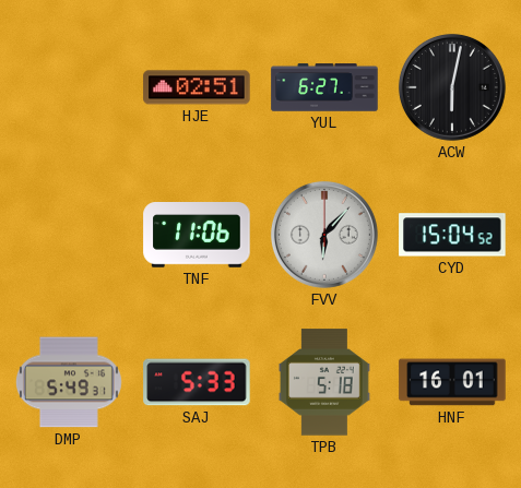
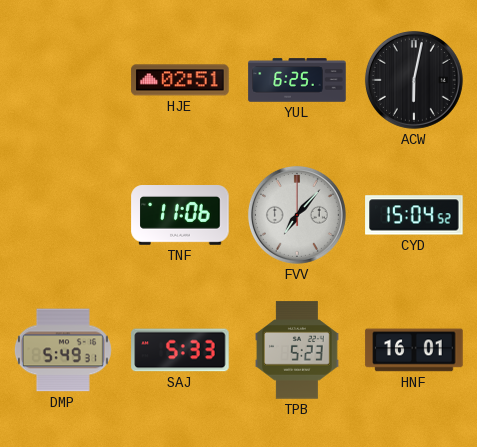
YUL: 6:27 -> 6:25 (297, 80)
FVV: 6:07 -> 7:07 (297, 215)
TPB: 5:18 -> 5:23 (298, 350)
